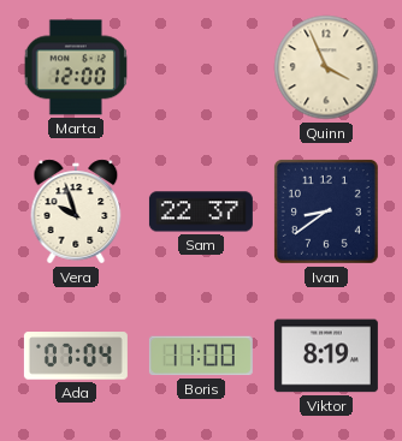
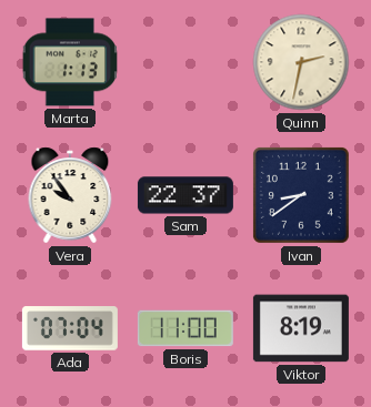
Marta: 12:00 -> 1:13 (69, 62)
Quinn: 3:56 -> 2:32 (301, 62)
Vera: 9:57 -> 9:54 (70, 195)
